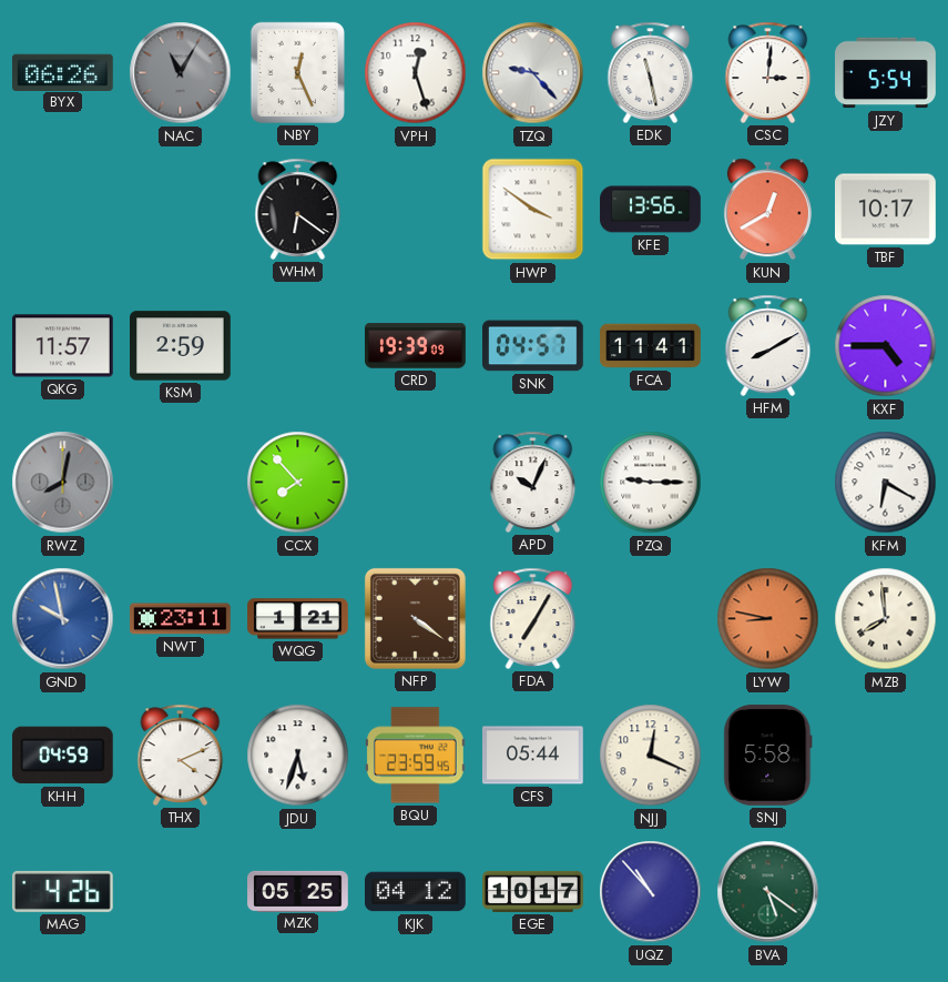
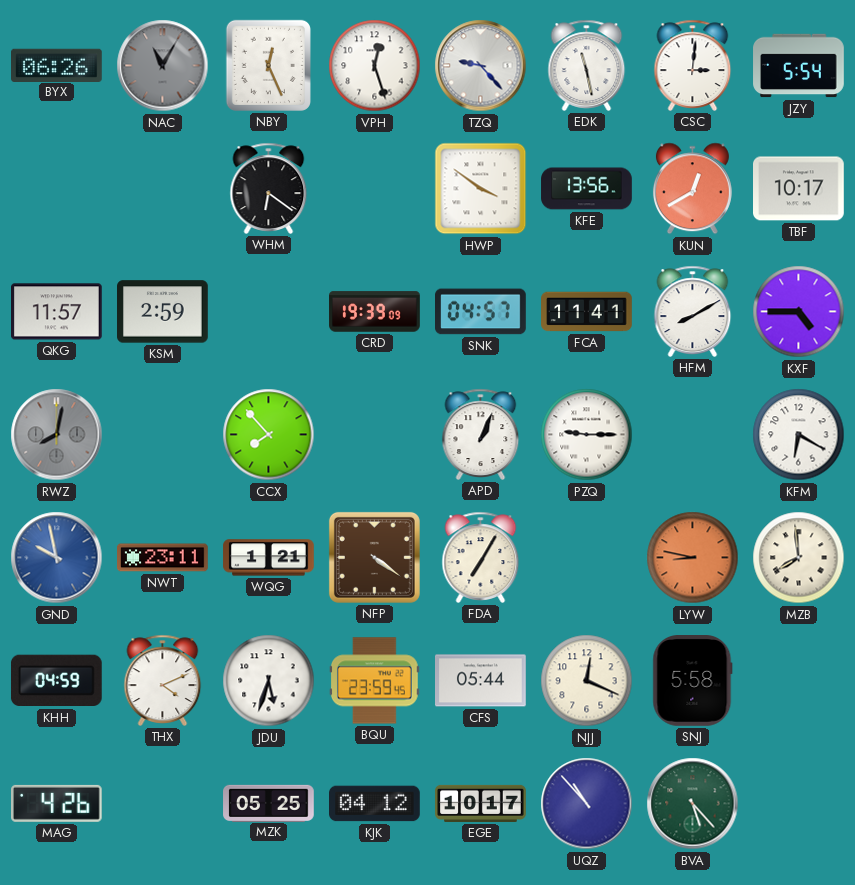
APD: 10:04 -> 1:04 (481, 434)
BVA: 5:21 -> 5:23 (693, 804)
